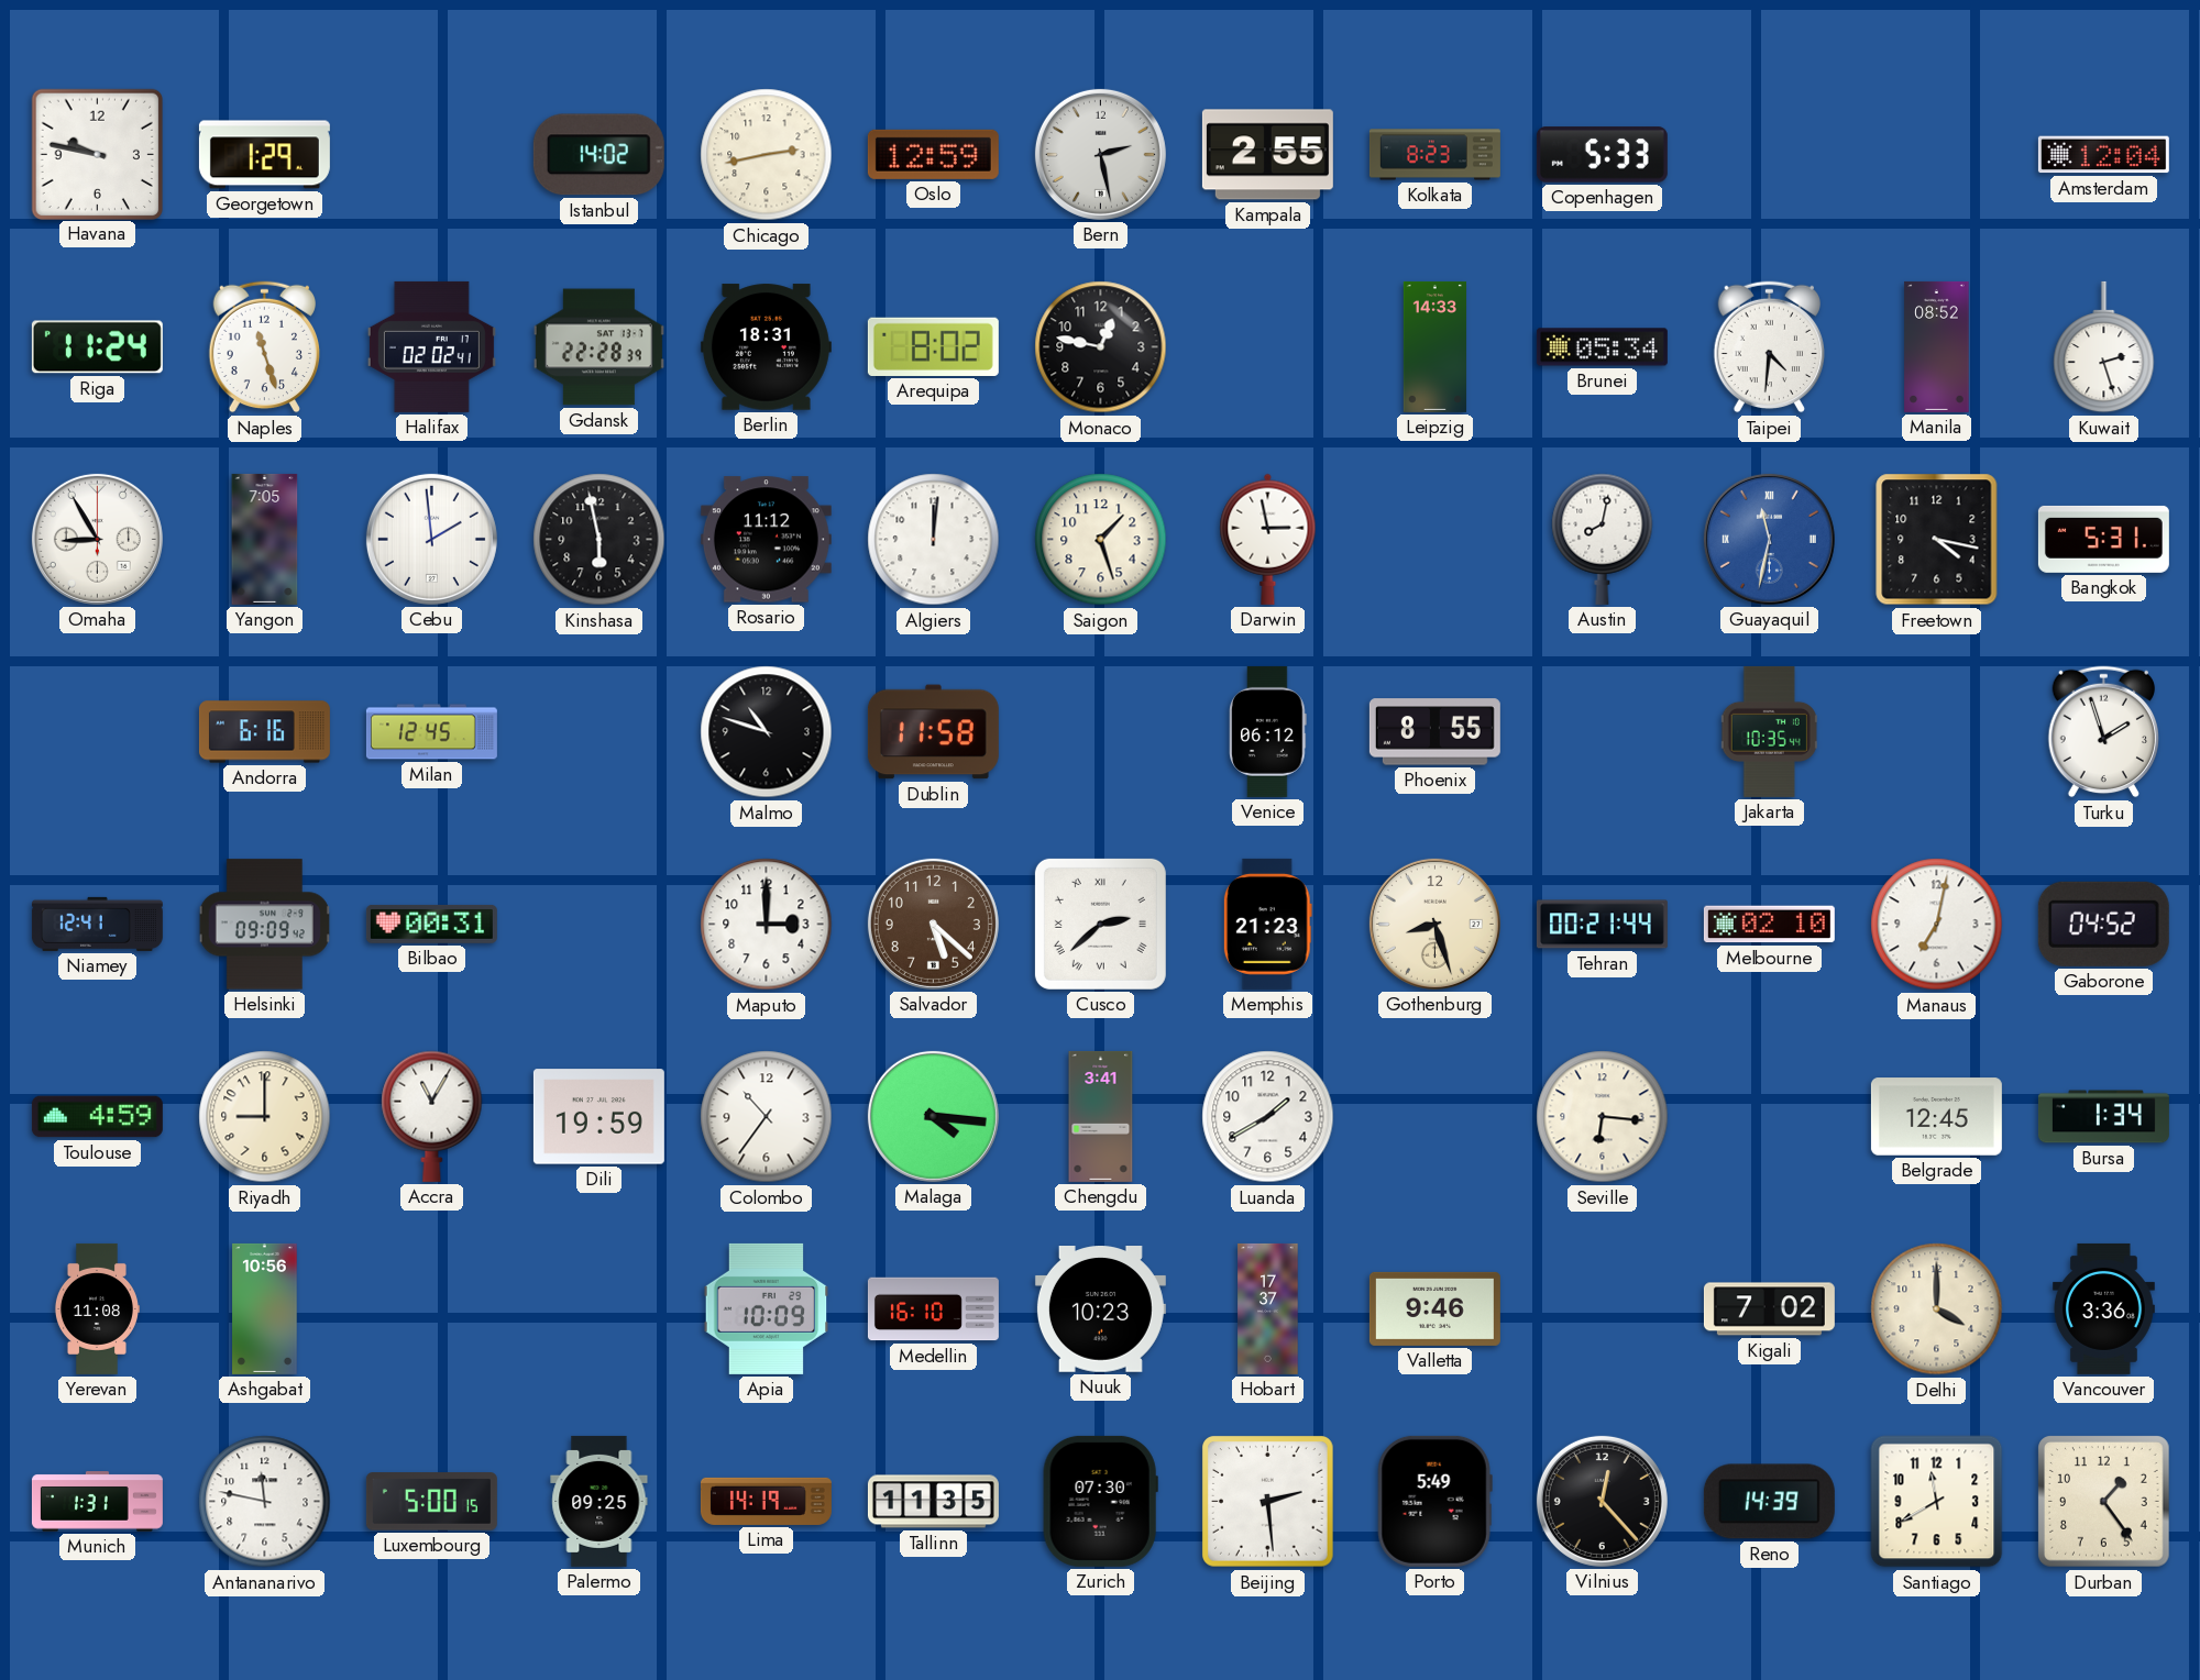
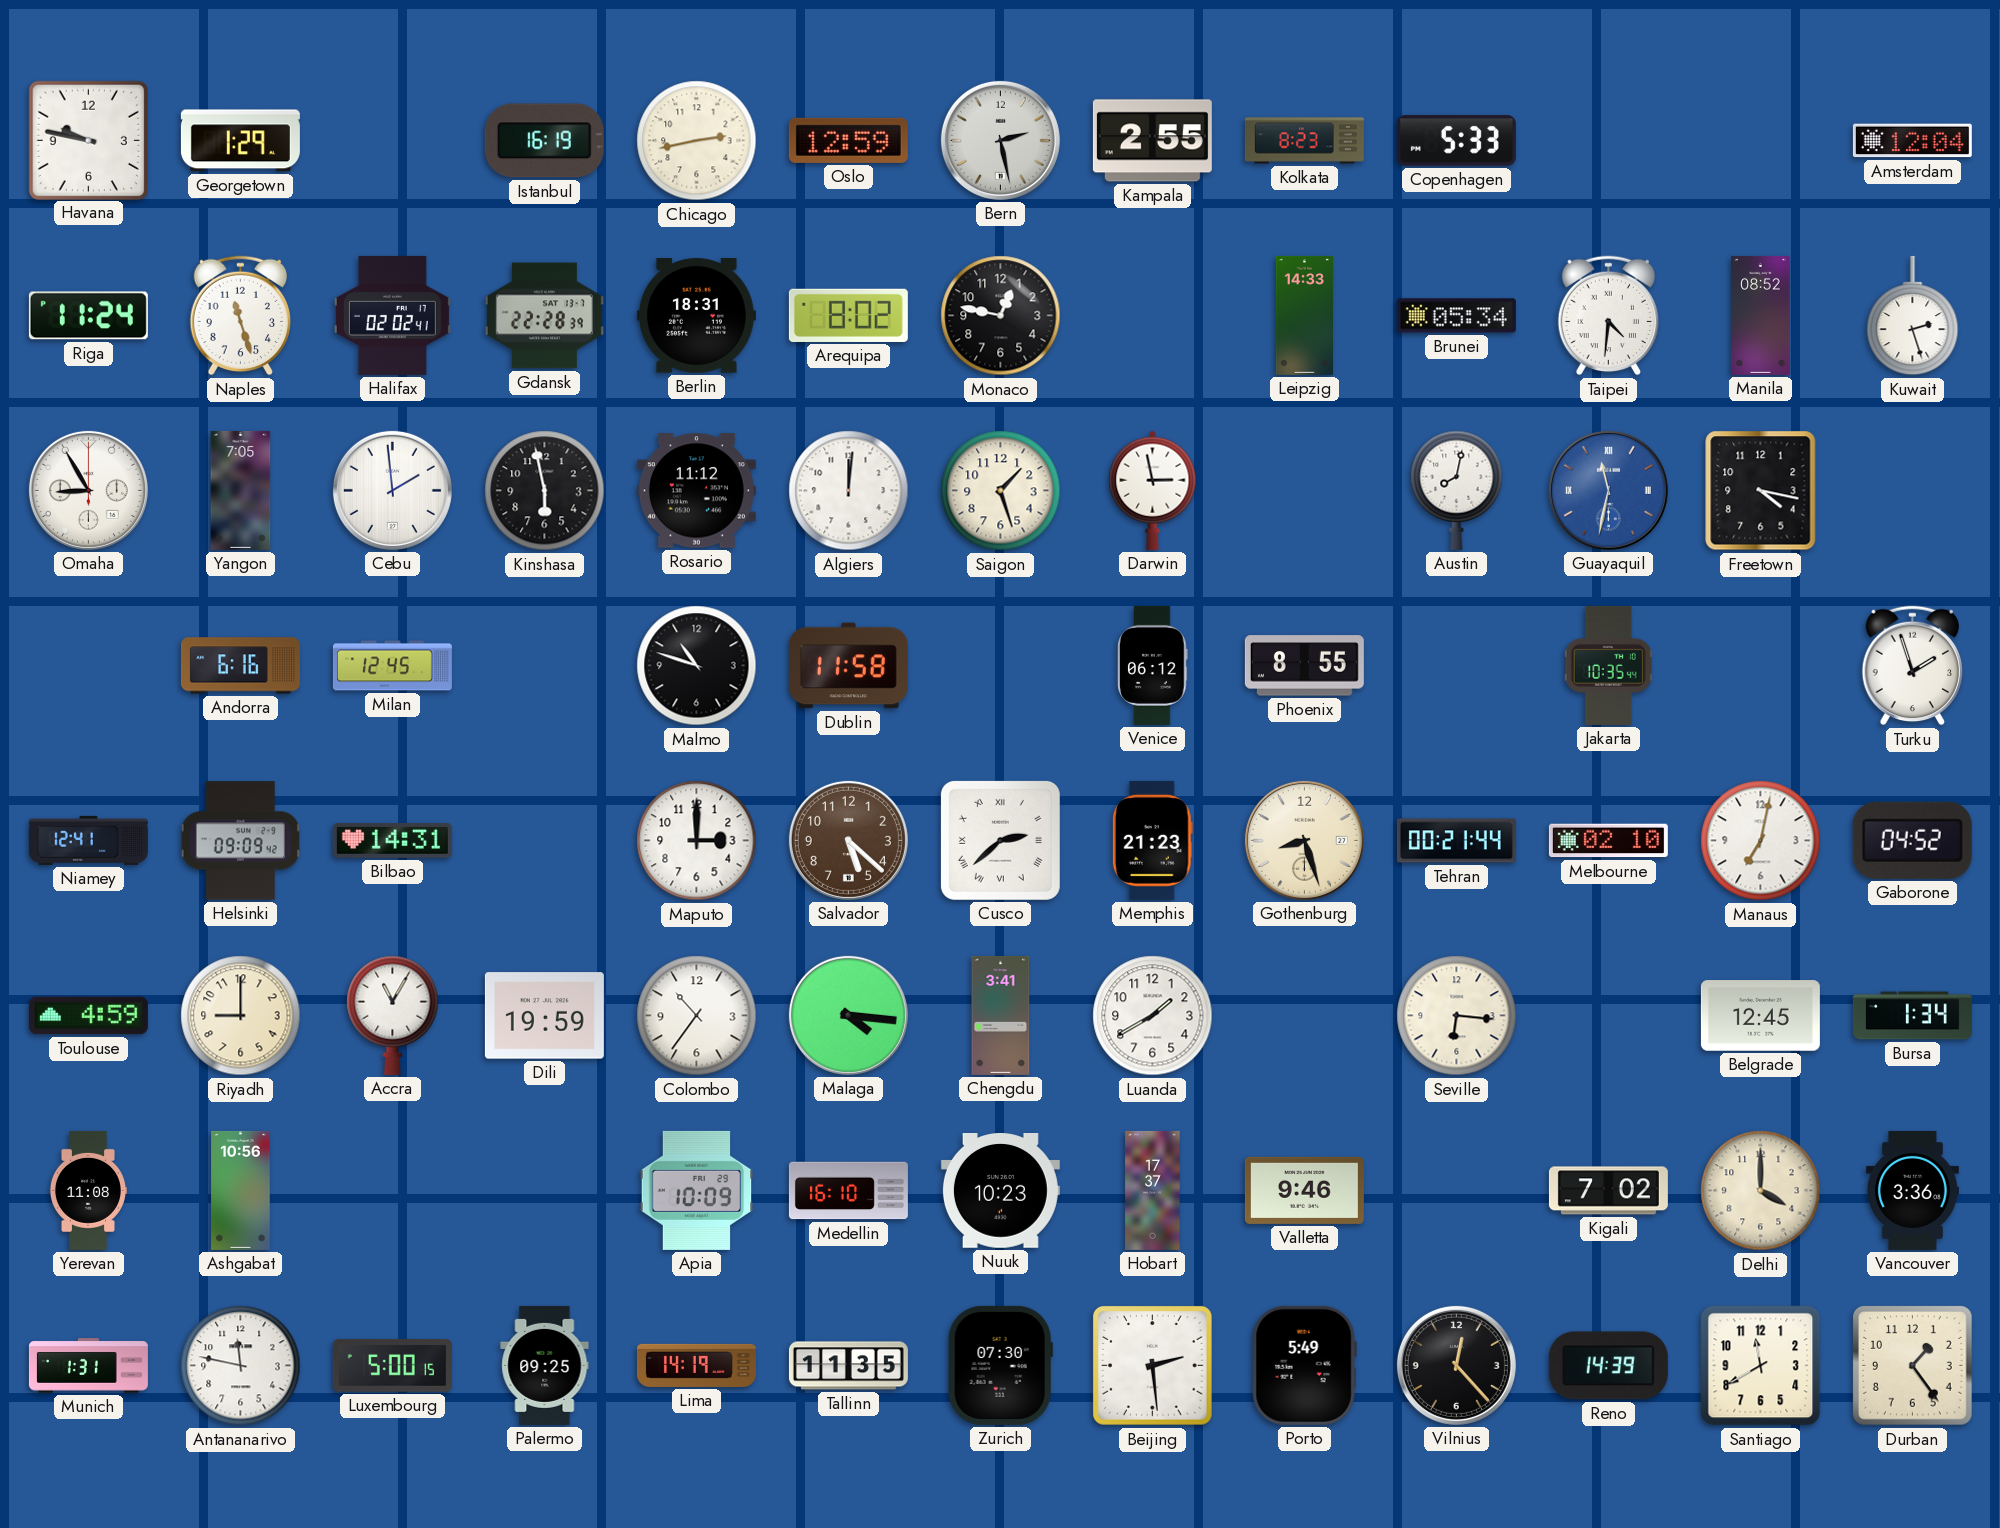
Istanbul: 14:02 -> 16:19 (544, 141)
Bangkok: 5:31 -> none (2103, 539)
Bilbao: 00:31 -> 14:31 (392, 840)
